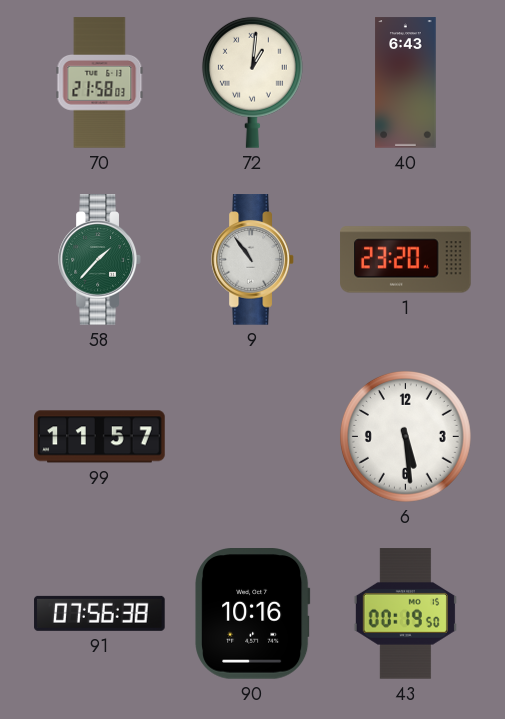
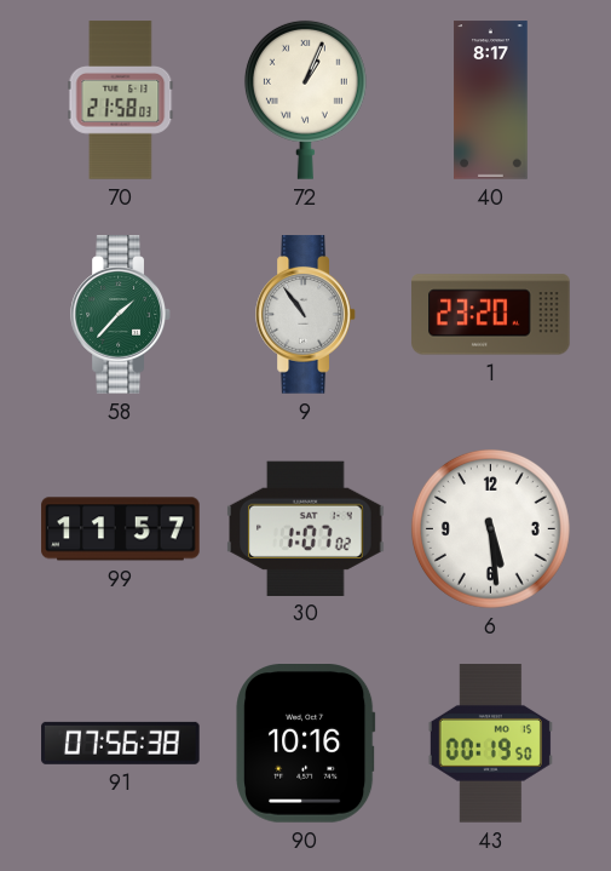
72: 1:01 -> 1:04 (305, 99)
40: 6:43 -> 8:17 (491, 101)
30: none -> 1:07 (306, 528)
